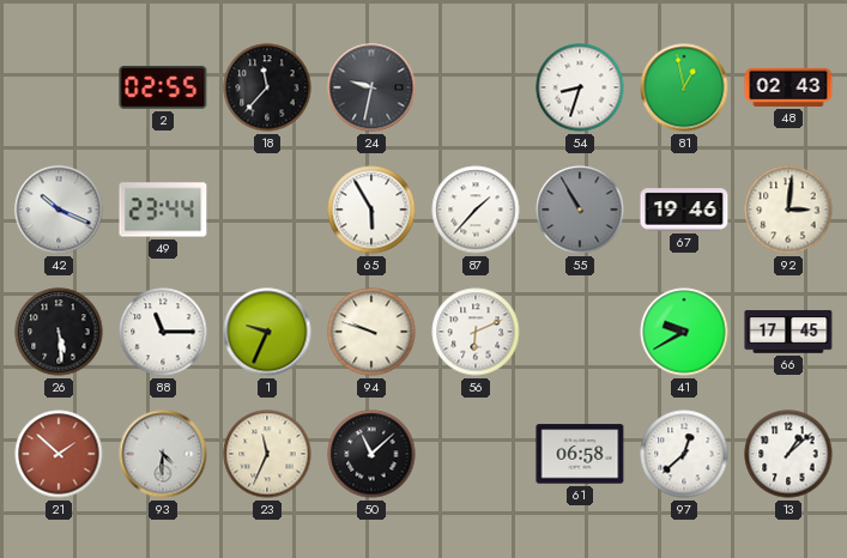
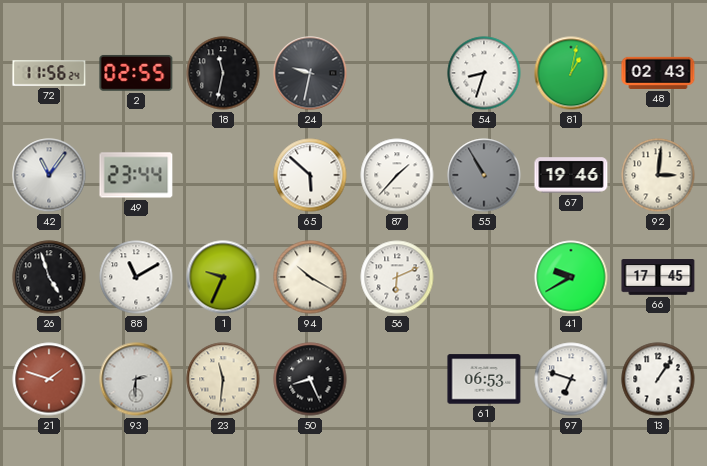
72: none -> 11:56 (49, 73)
18: 11:37 -> 11:32 (223, 73)
81: 12:58 -> 1:02 (571, 73)
42: 10:19 -> 11:06 (49, 175)
65: 5:55 -> 5:52 (310, 175)
26: 5:29 -> 4:57 (49, 277)
88: 11:15 -> 11:10 (136, 277)
94: 9:48 -> 10:20 (310, 277)
21: 1:52 -> 1:48 (49, 379)
93: 4:31 -> 2:31 (136, 379)
23: 11:34 -> 11:31 (223, 379)
50: 11:08 -> 8:26 (310, 379)
61: 06:58 -> 06:53 (484, 379)
97: 12:38 -> 6:48 (571, 379)
13: 1:08 -> 1:06 (658, 379)
